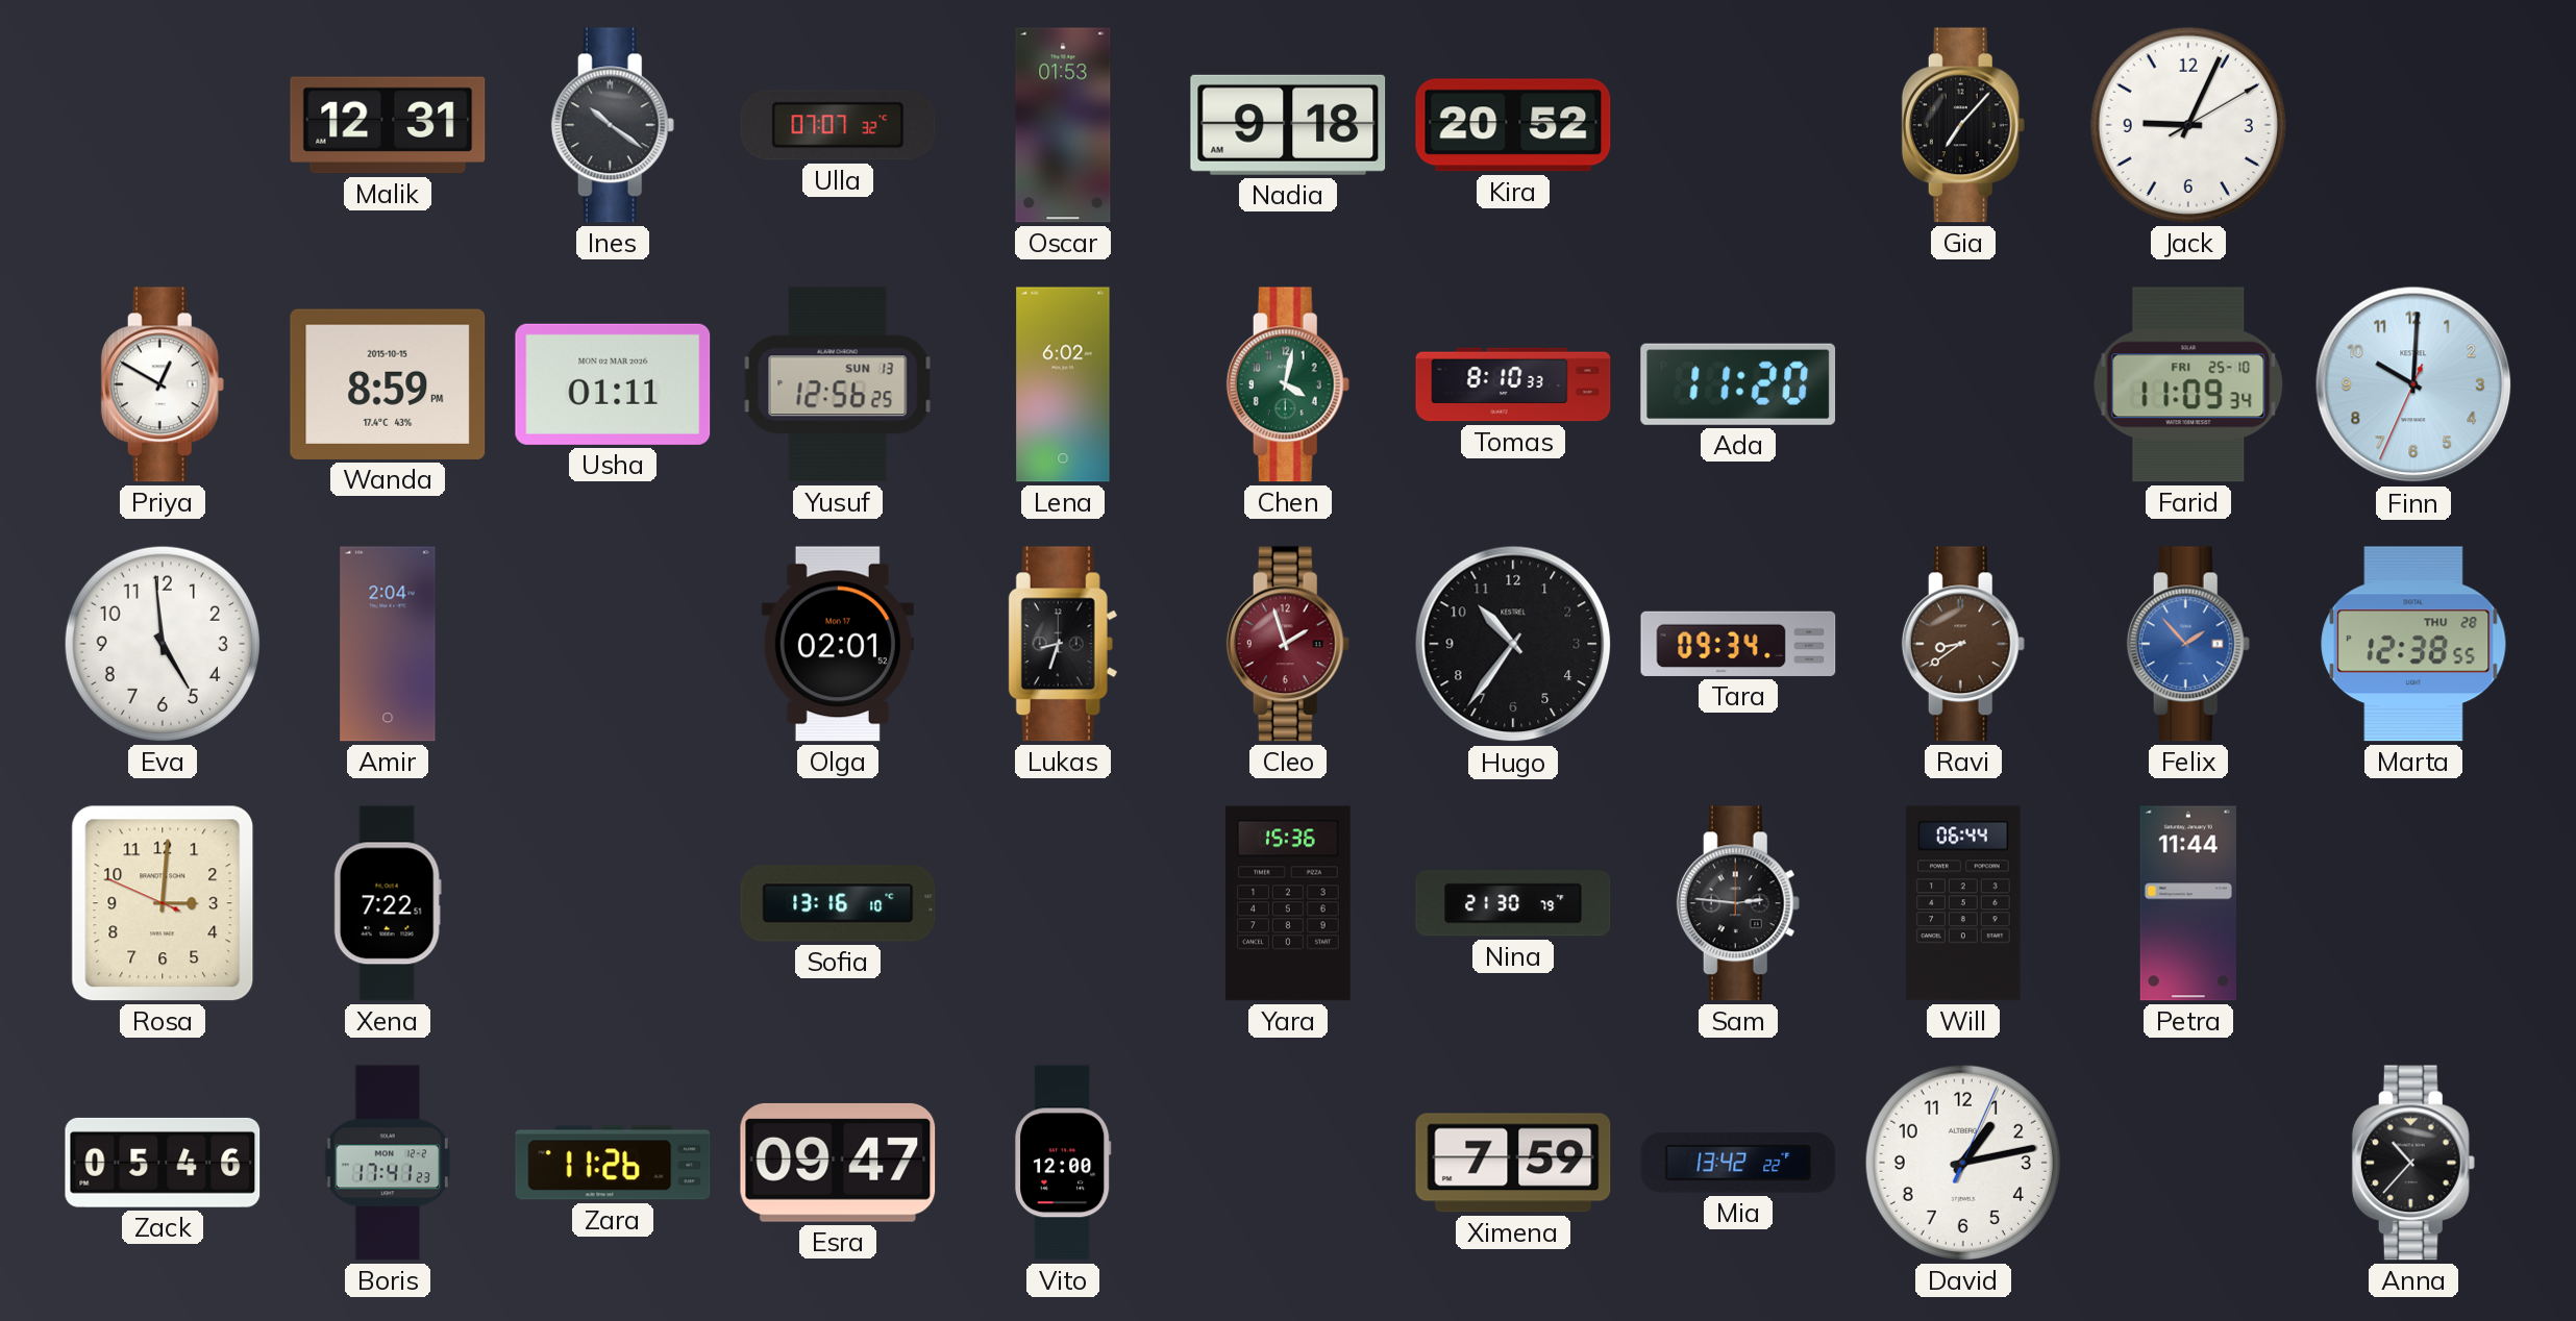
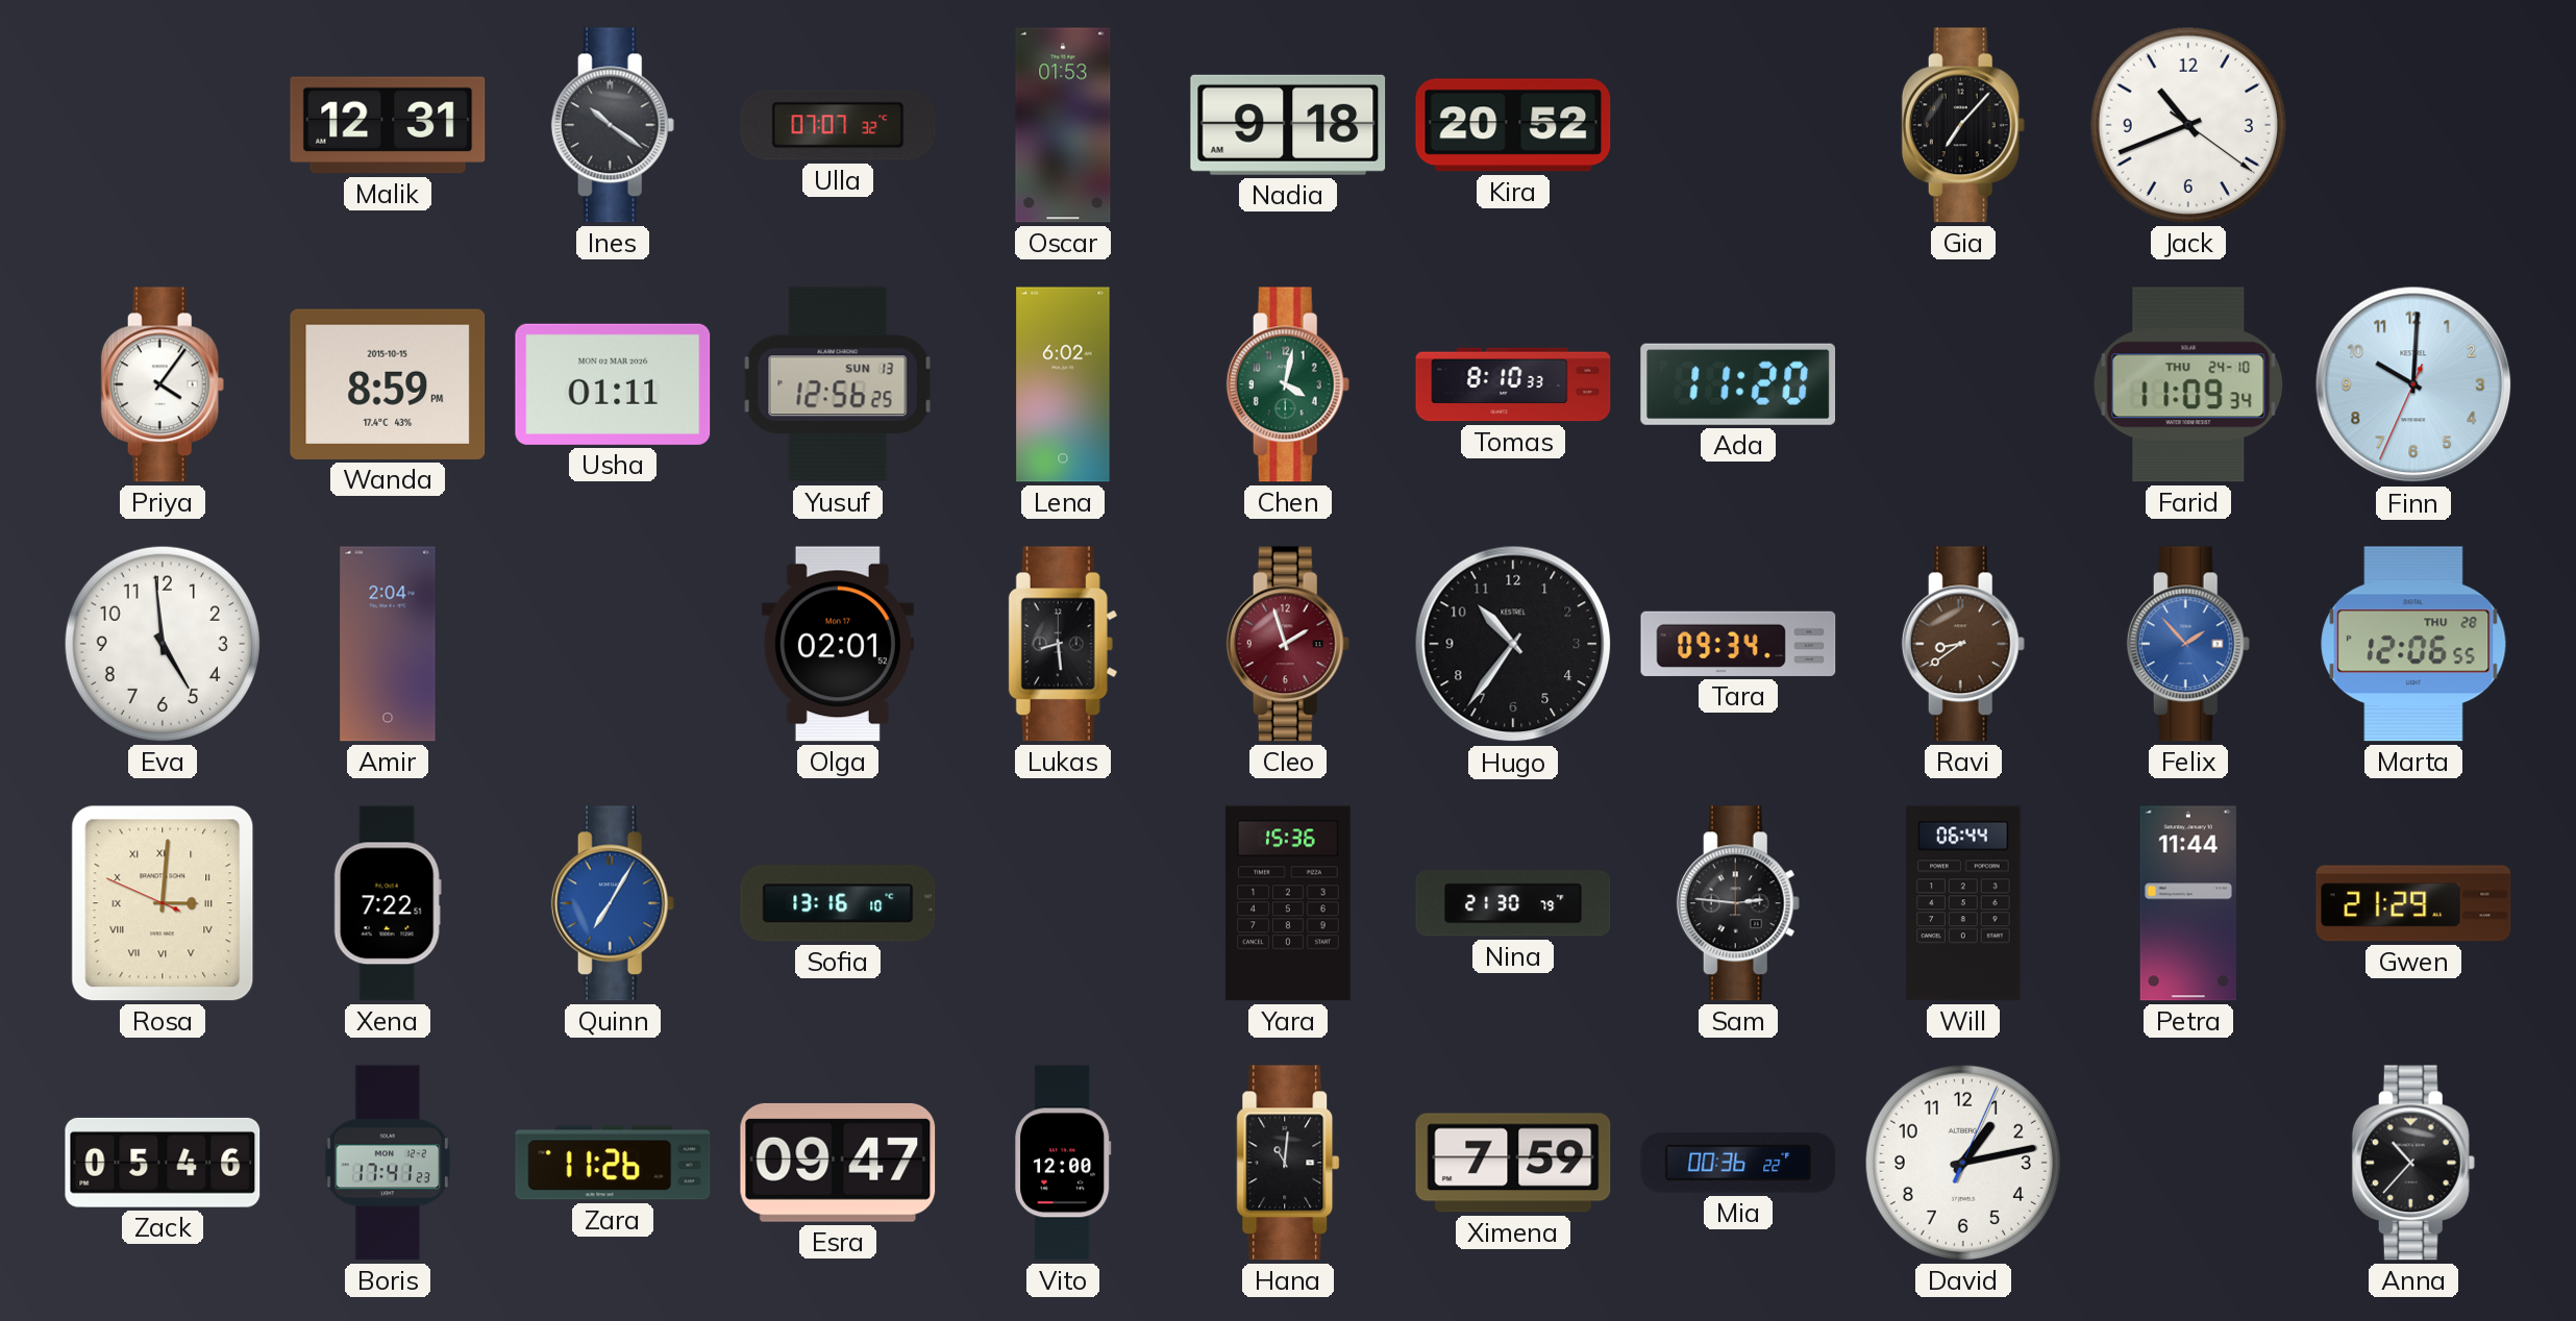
Jack: 9:04 -> 10:41 (2188, 125)
Priya: 12:50 -> 4:06 (163, 384)
Farid date: FRI 25-10 -> THU 24-10 (2188, 384)
Lukas: 8:33 -> 8:29 (1063, 644)
Marta: 12:38 -> 12:06 (2413, 644)
Rosa numerals: Arabic -> Roman (163, 903)
Quinn: none -> 7:05 (613, 903)
Gwen: none -> 21:29 (2413, 903)
Hana: none -> 11:01 (1288, 1163)
Mia: 13:42 -> 00:36 (1738, 1163)
